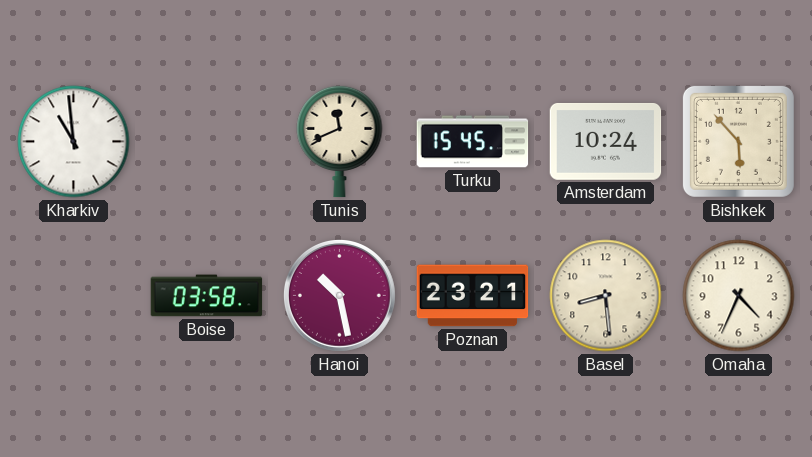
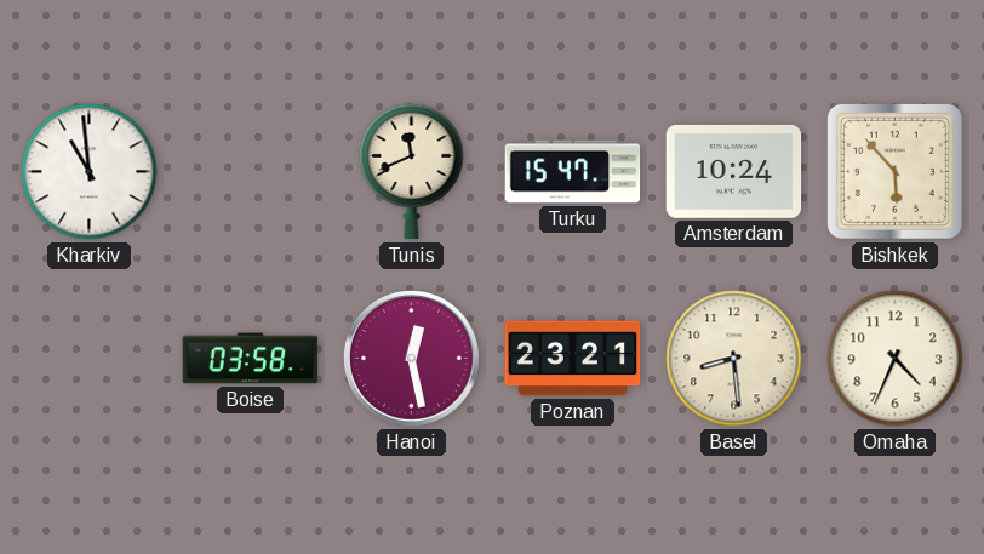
Turku: 15:45 -> 15:47 (573, 172)
Hanoi: 10:28 -> 12:28 (412, 359)
